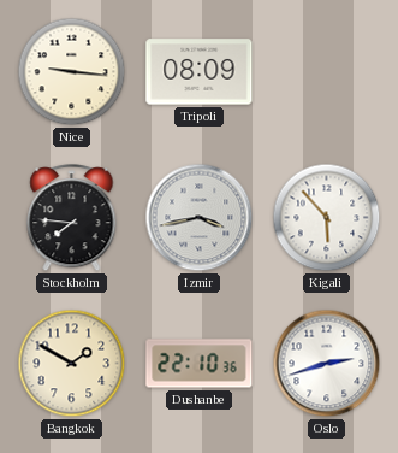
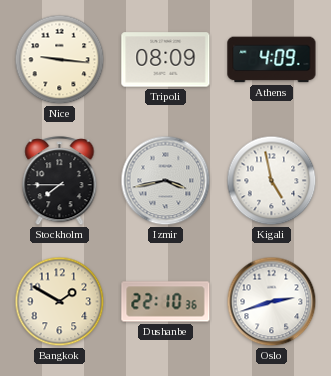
Athens: none -> 4:09 (272, 60)
Stockholm: 7:46 -> 7:45 (60, 181)
Kigali: 5:53 -> 4:58 (272, 181)
